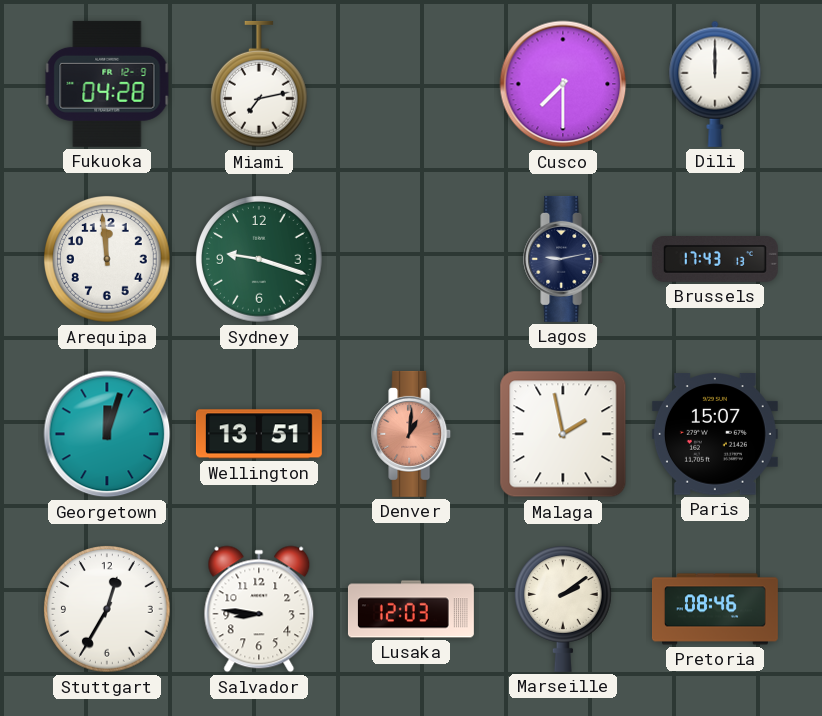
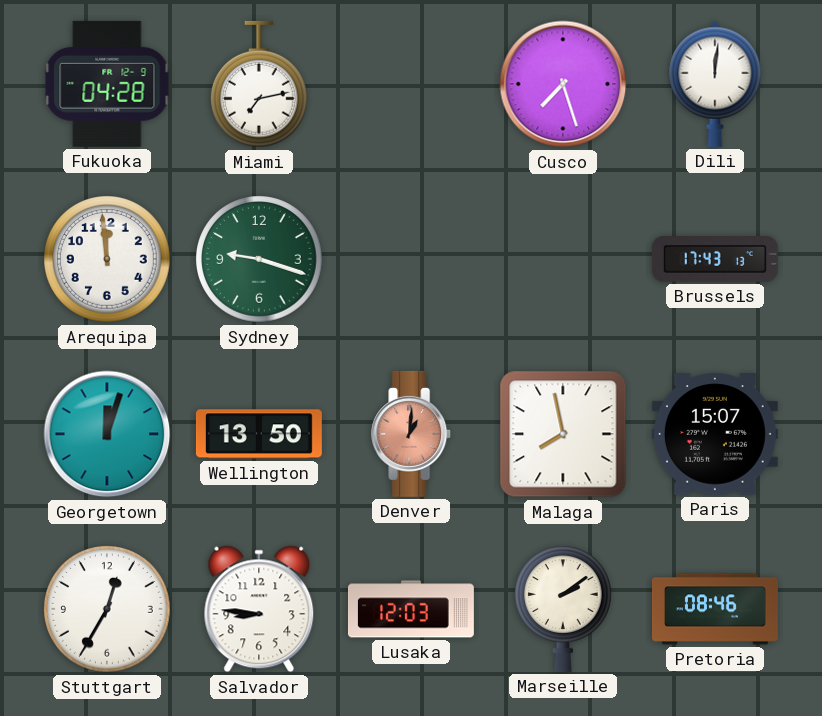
Cusco: 7:30 -> 7:27 (563, 84)
Dili: 12:00 -> 12:01 (715, 84)
Lagos: 9:13 -> none (564, 259)
Wellington: 13:51 -> 13:50 (259, 434)
Malaga: 1:58 -> 7:58 (563, 434)
